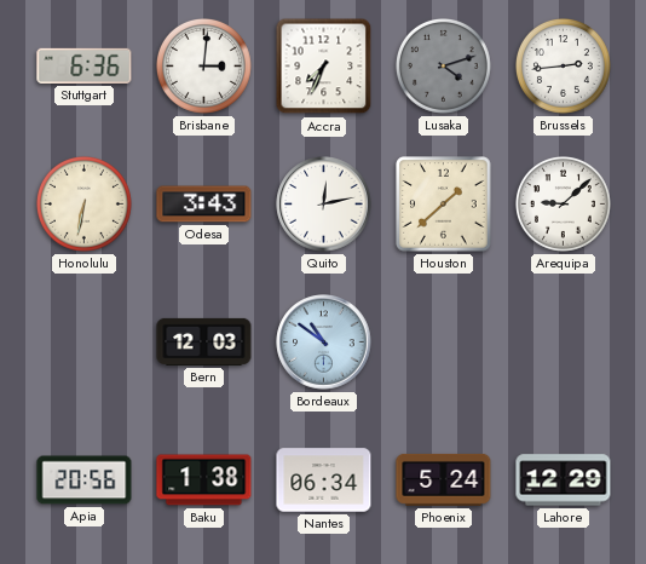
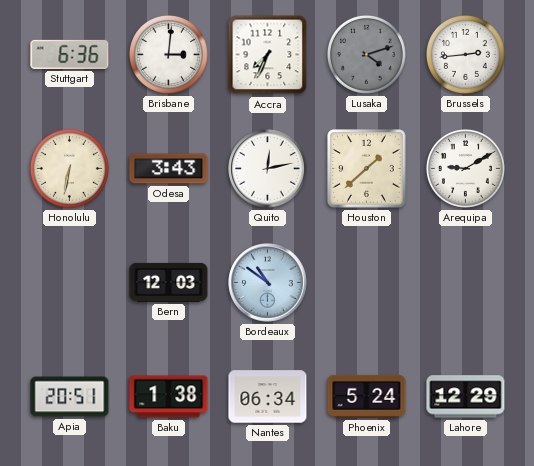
Arequipa: 9:08 -> 9:10 (465, 168)
Apia: 20:56 -> 20:51 (70, 397)
